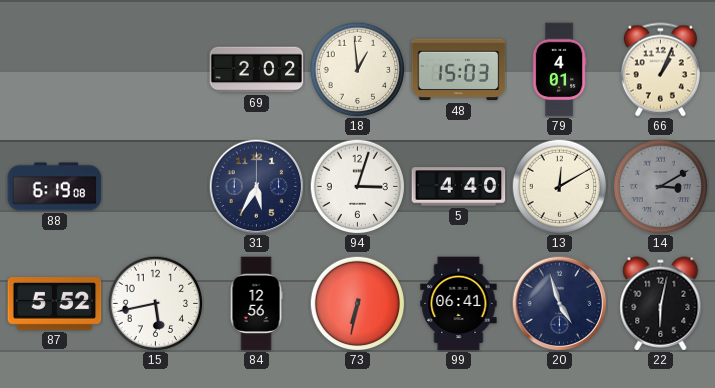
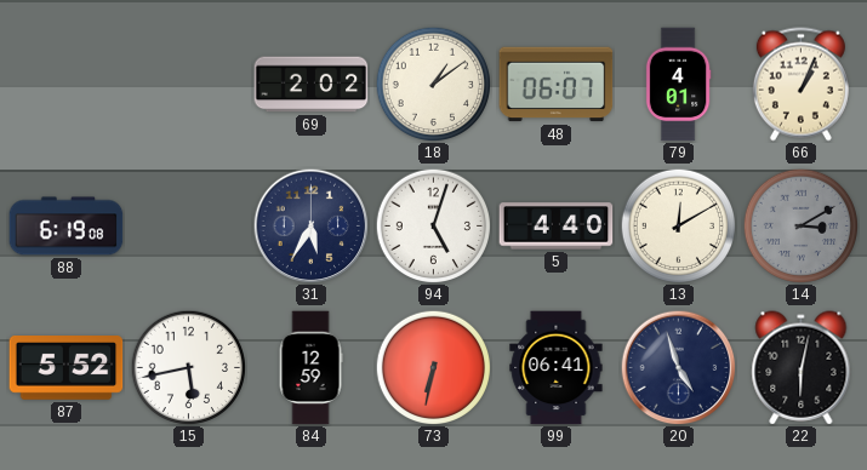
18: 12:59 -> 1:09 (433, 84)
48: 15:03 -> 06:07 (557, 85)
94: 3:03 -> 5:03 (433, 225)
84: 12:56 -> 12:59 (310, 368)
